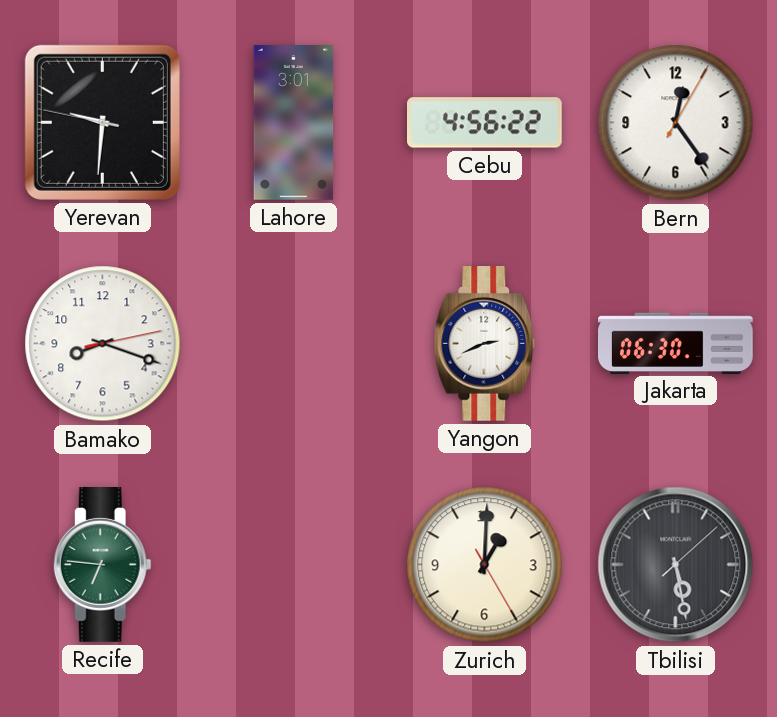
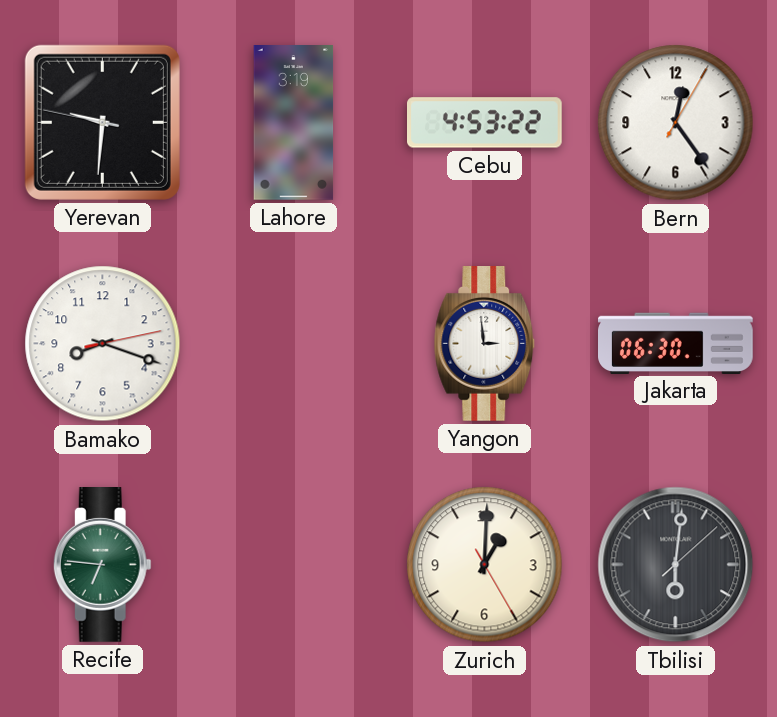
Lahore: 3:01 -> 3:19 (294, 123)
Cebu: 4:56 -> 4:53 (485, 123)
Yangon: 2:41 -> 2:59 (485, 344)
Tbilisi: 5:28 -> 6:01 (676, 565)
